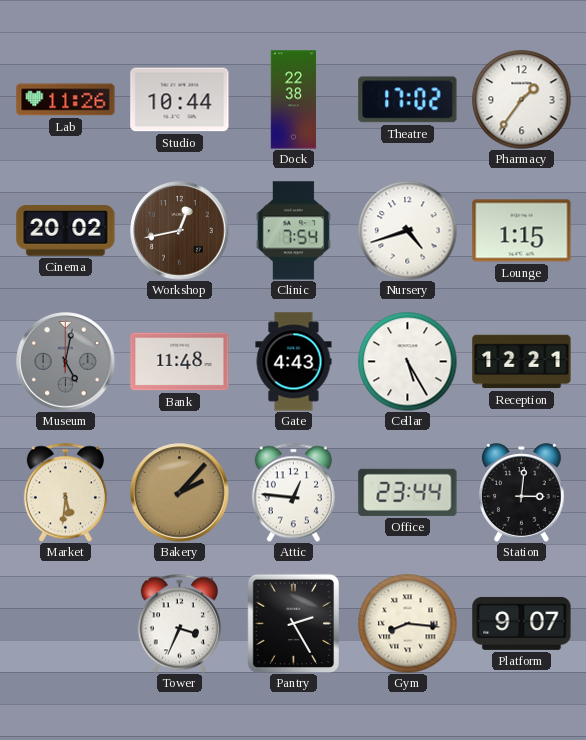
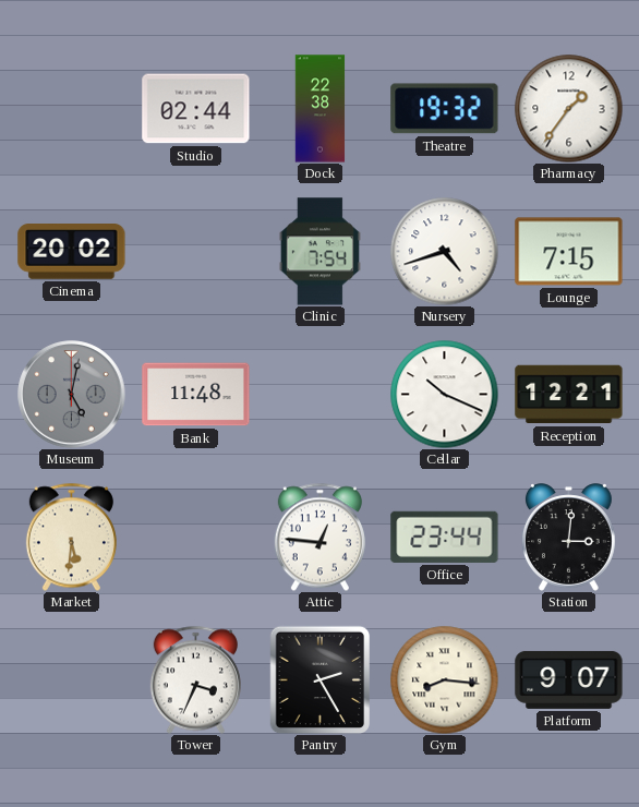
Lab: 11:26 -> none (66, 100)
Studio: 10:44 -> 02:44 (196, 109)
Theatre: 17:02 -> 19:32 (445, 109)
Workshop: 12:43 -> none (180, 231)
Lounge: 1:15 -> 7:15 (569, 252)
Gate: 4:43 -> none (294, 362)
Cellar: 5:25 -> 10:19 (445, 395)
Bakery: 2:07 -> none (180, 493)
